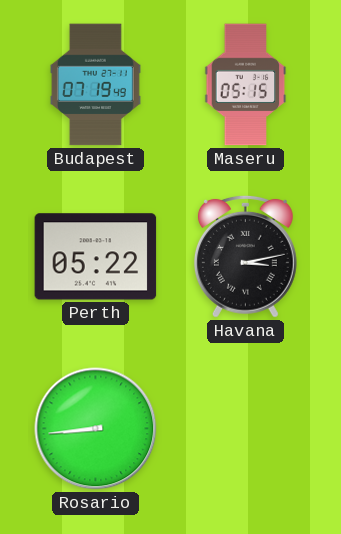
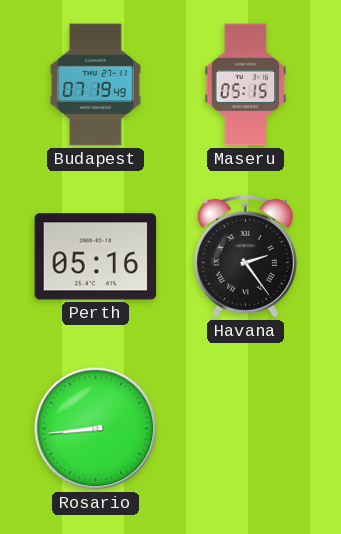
Perth: 05:22 -> 05:16 (96, 257)
Havana: 3:13 -> 2:24 (245, 256)
